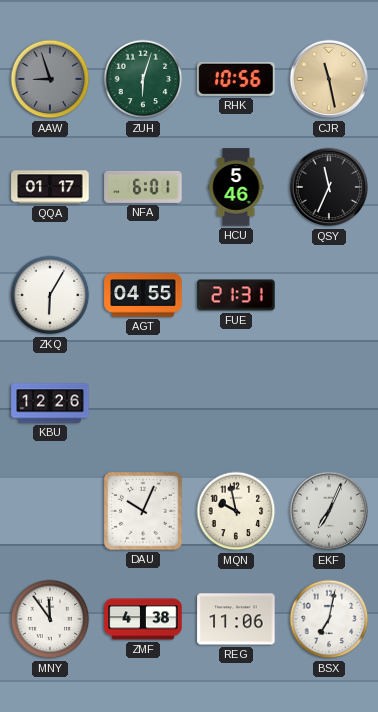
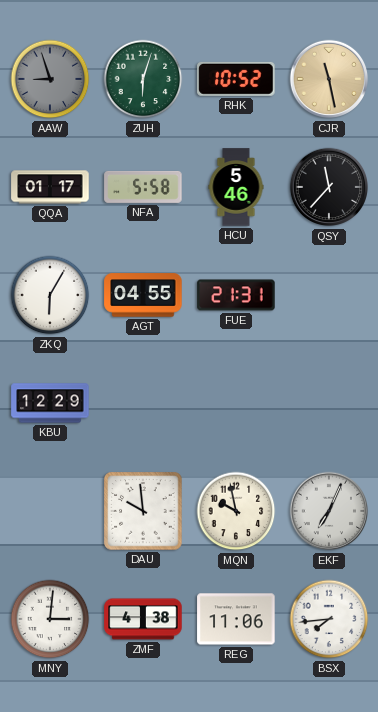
RHK: 10:56 -> 10:52 (236, 79)
NFA: 6:01 -> 5:58 (143, 187)
QSY: 11:34 -> 11:37 (329, 187)
KBU: 12:26 -> 12:29 (50, 403)
DAU: 10:04 -> 9:59 (143, 511)
MNY: 11:54 -> 3:01 (50, 619)
BSX: 7:02 -> 7:44 (329, 619)
